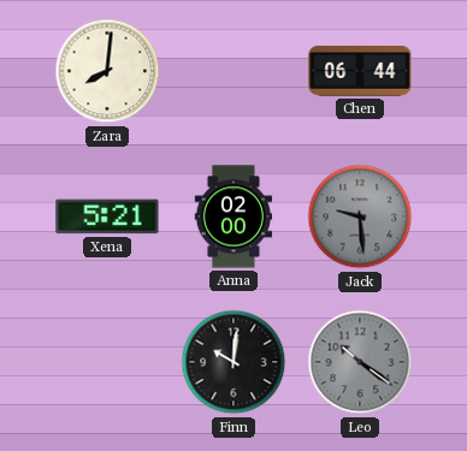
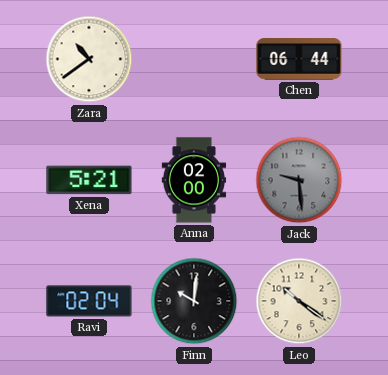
Zara: 8:01 -> 10:39 (89, 59)
Ravi: none -> 02:04 (89, 301)
Leo dial: grey -> cream (299, 301)
